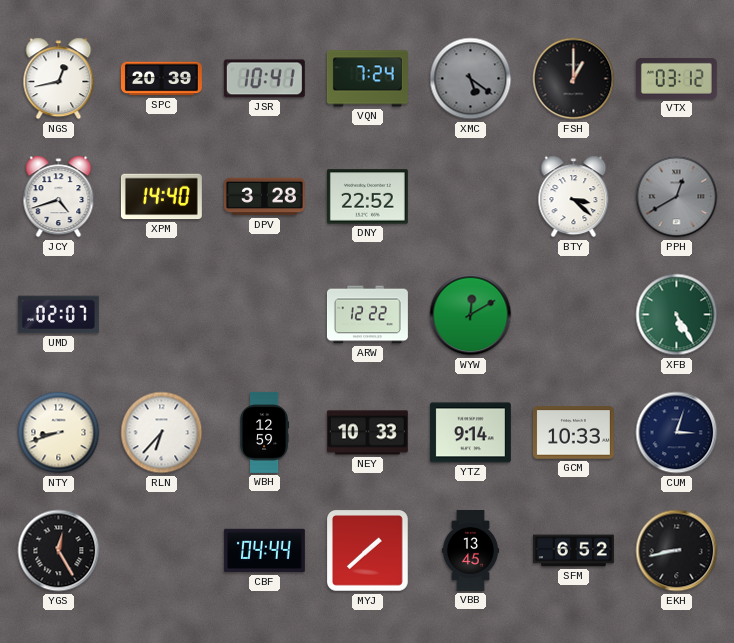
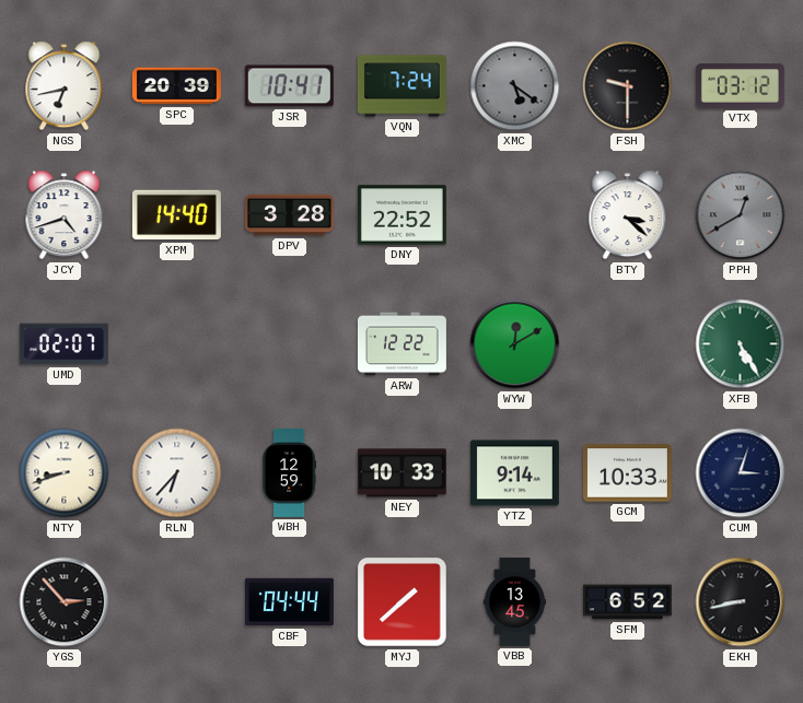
NGS: 12:43 -> 6:43 (65, 86)
FSH: 1:00 -> 9:30 (628, 86)
YGS: 12:25 -> 2:53 (65, 602)
